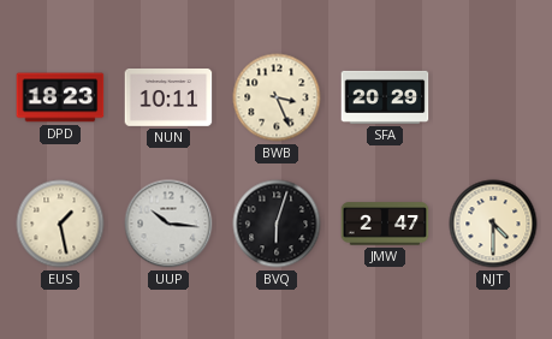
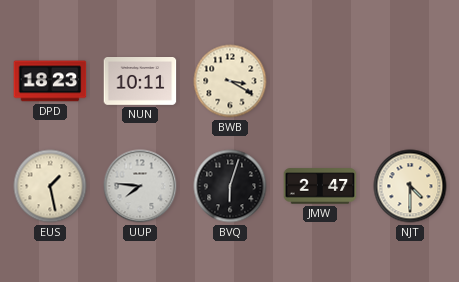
BWB: 3:26 -> 3:20 (230, 81)
SFA: 20:29 -> none (385, 97)
UUP: 10:16 -> 7:46 (140, 186)
